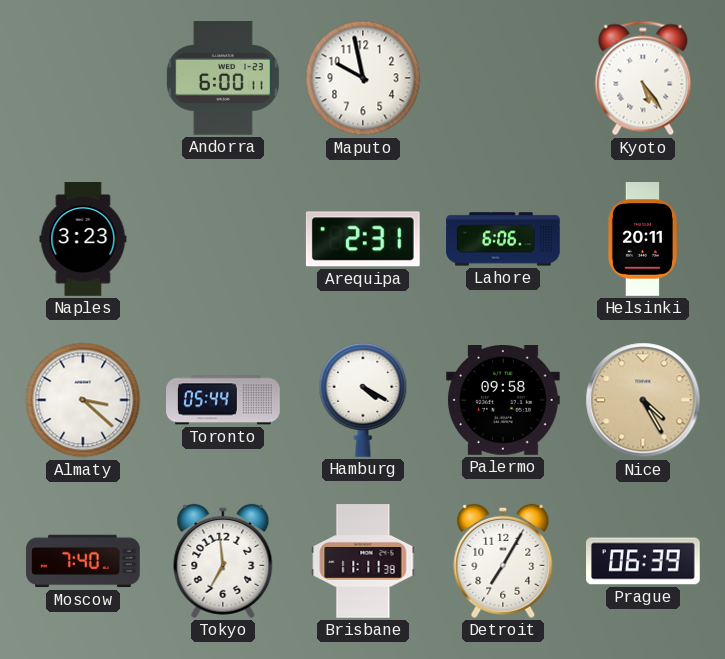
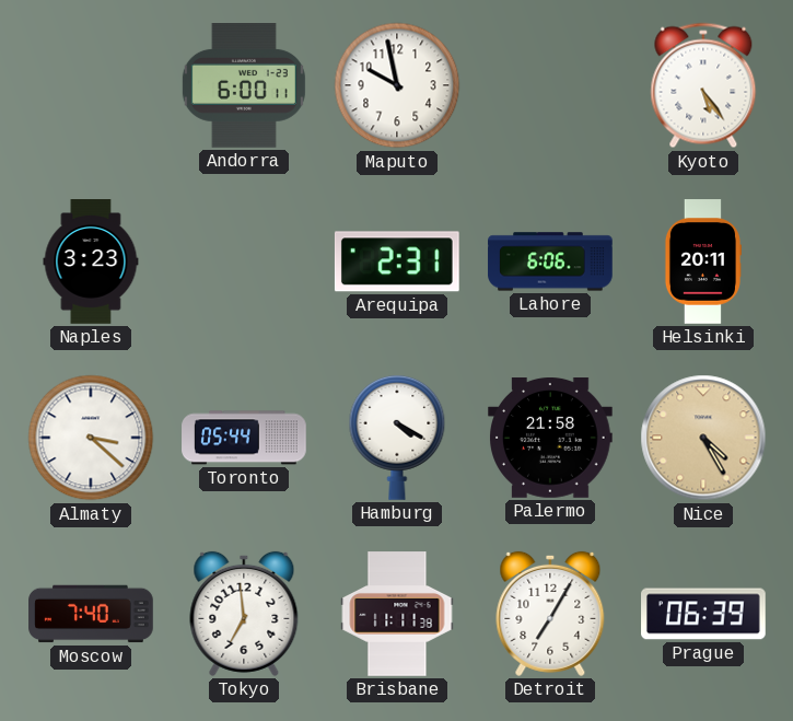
Palermo: 09:58 -> 21:58 (551, 439)
